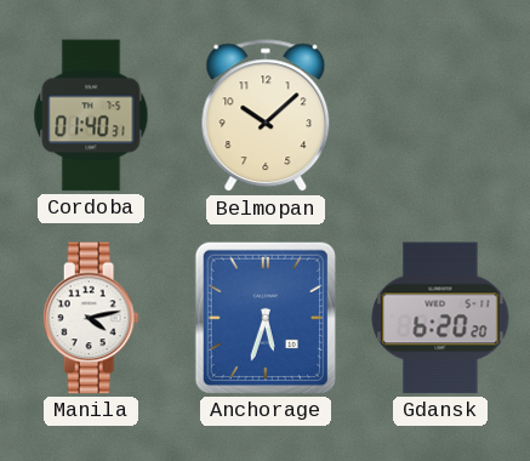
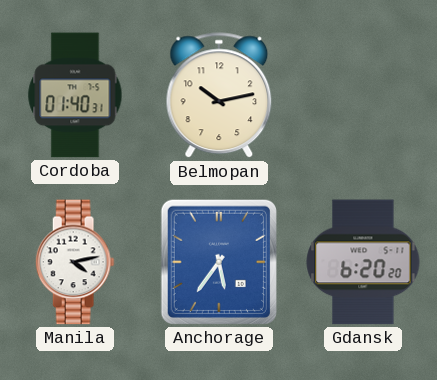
Belmopan: 10:08 -> 10:13 (219, 96)
Anchorage: 5:33 -> 5:36 (219, 262)
